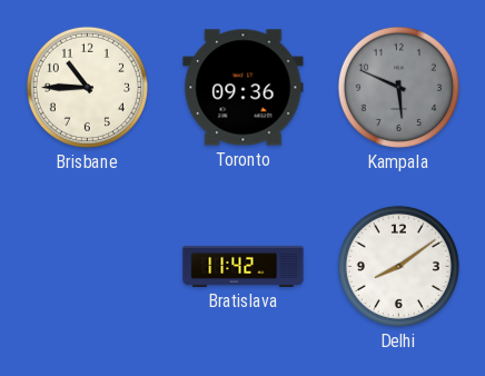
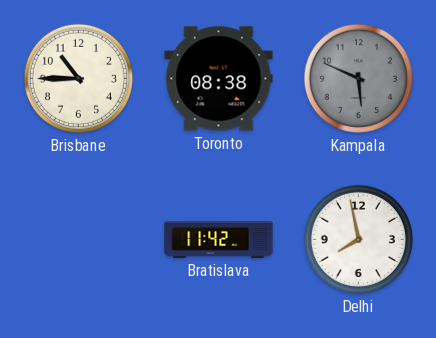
Toronto: 09:36 -> 08:38 (219, 79)
Delhi: 8:09 -> 7:58 (358, 239)
